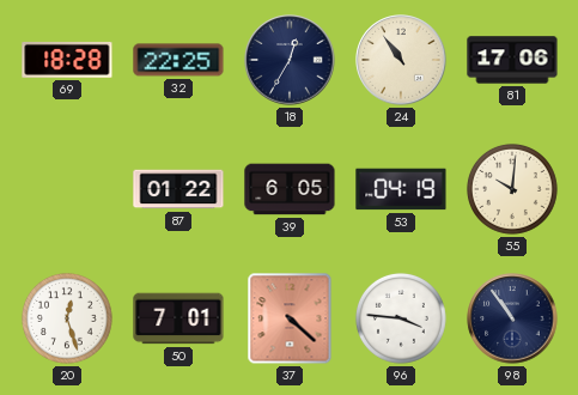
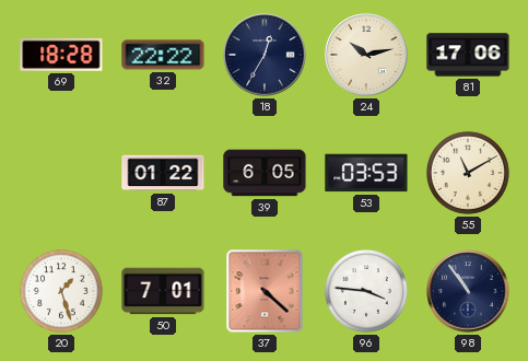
32: 22:25 -> 22:22 (163, 55)
24: 10:54 -> 10:13 (366, 55)
53: 04:19 -> 03:53 (366, 173)
55: 10:01 -> 11:10 (468, 173)
20: 12:27 -> 1:27 (61, 291)
